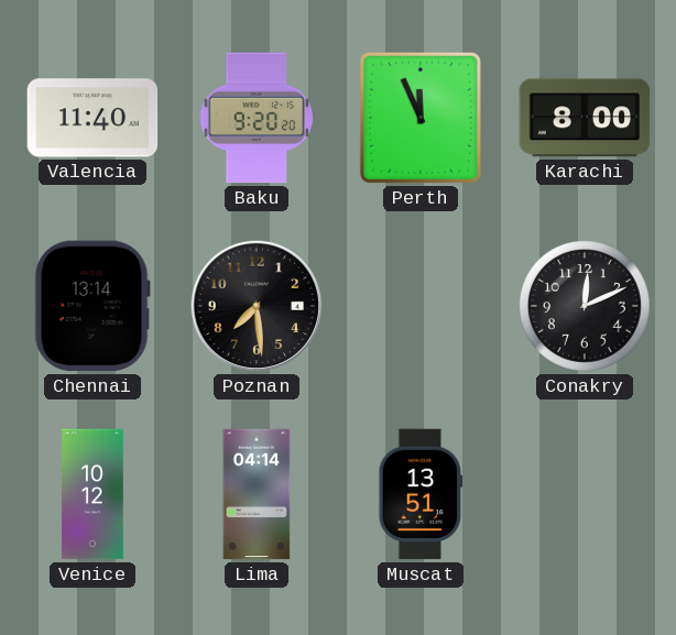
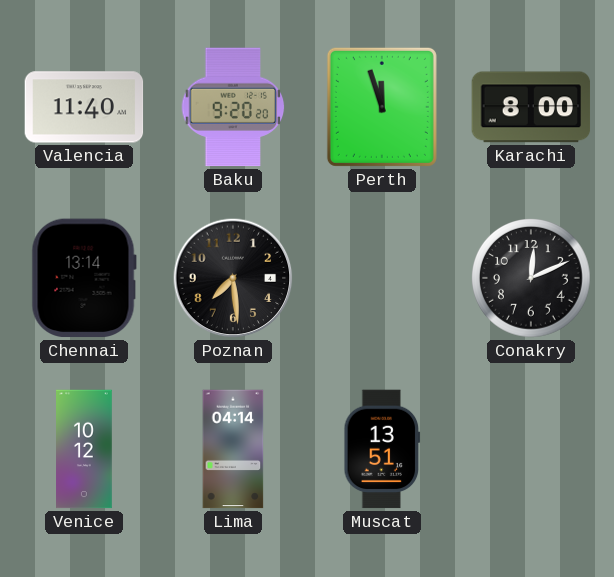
Perth: 11:56 -> 11:57 (382, 107)
